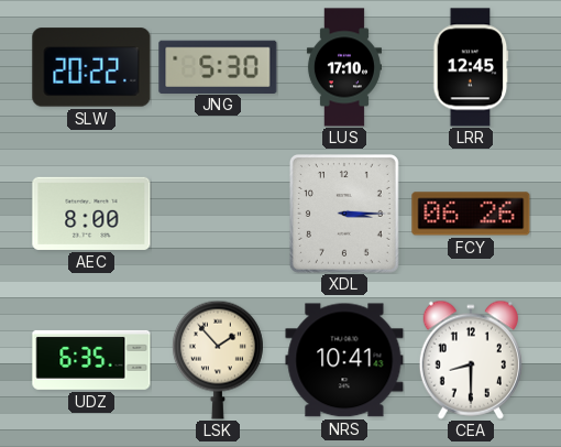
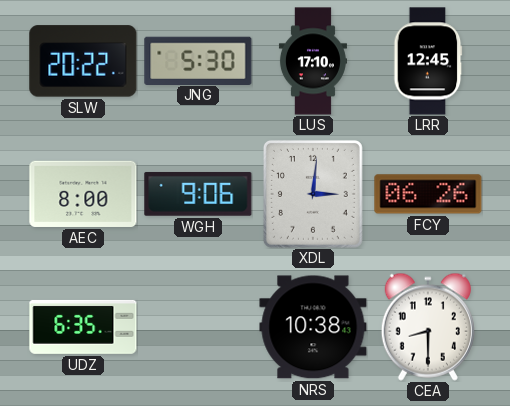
WGH: none -> 9:06 (198, 194)
XDL: 3:15 -> 3:01 (313, 194)
LSK: 1:53 -> none (218, 360)
NRS: 10:41 -> 10:38 (313, 327)
